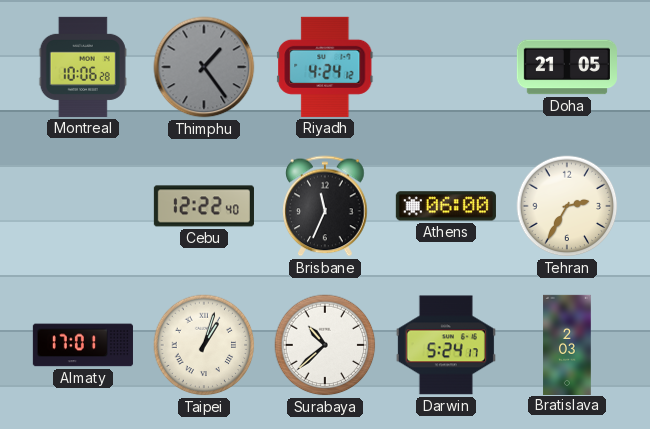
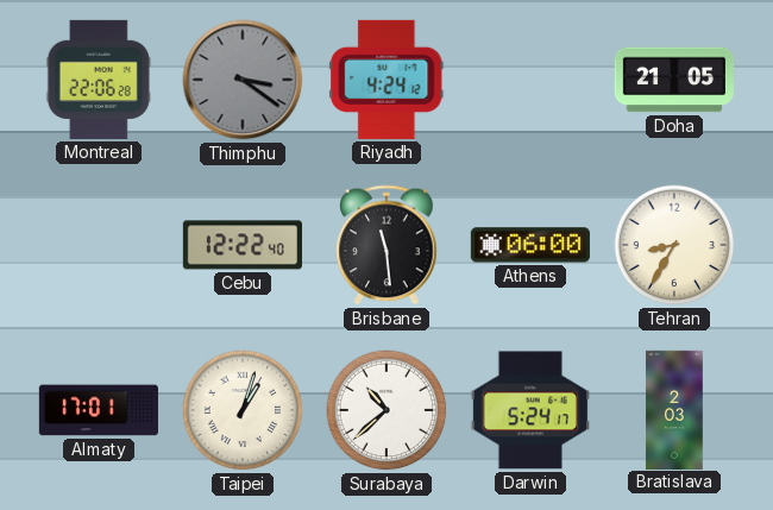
Montreal: 10:06 -> 22:06 (99, 80)
Thimphu: 1:24 -> 3:21 (243, 80)
Brisbane: 11:34 -> 11:29 (386, 245)
Tehran: 2:35 -> 8:35 (674, 245)
